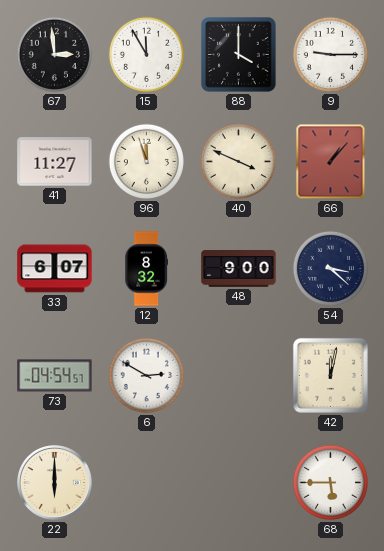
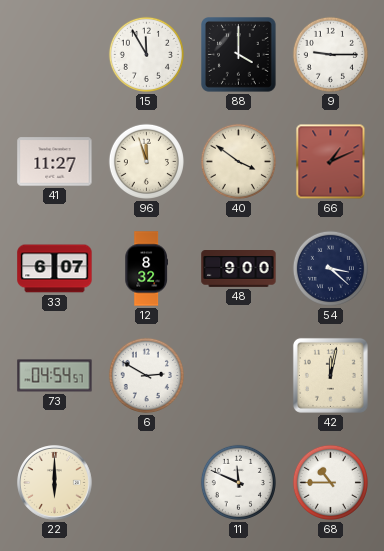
67: 2:59 -> none (54, 54)
40: 3:49 -> 3:51 (238, 161)
66: 1:07 -> 1:11 (331, 162)
11: none -> 11:49 (238, 482)
68: 5:45 -> 10:45 (330, 482)
